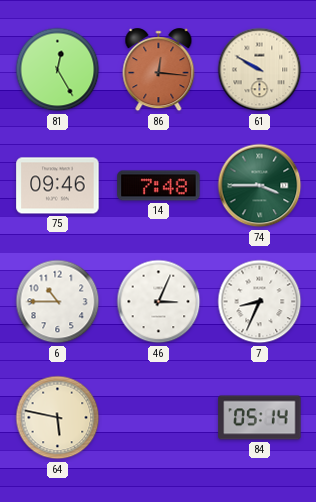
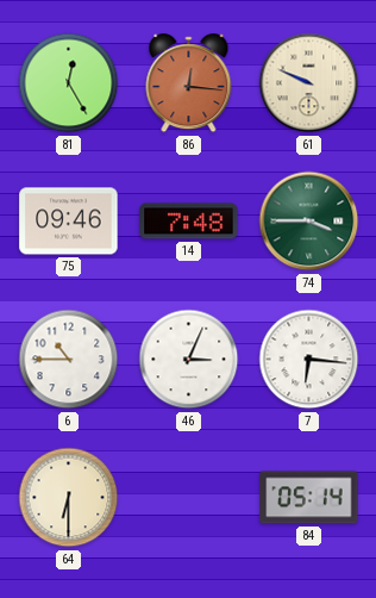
61: 9:50 -> 9:49 (309, 83)
7: 8:34 -> 6:16 (309, 360)
64: 5:47 -> 6:30 (69, 498)
